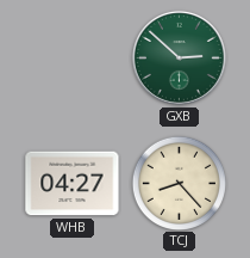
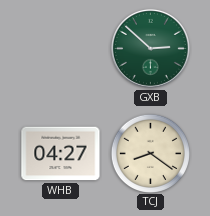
TCJ: 8:23 -> 8:21 (150, 153)
